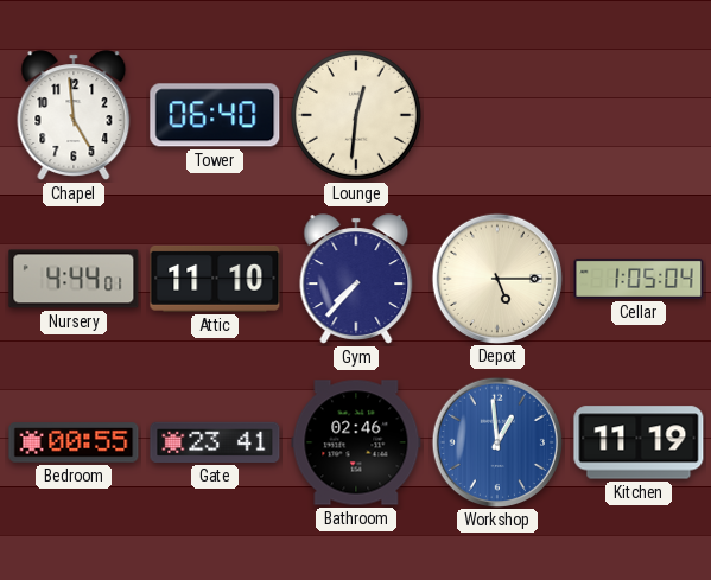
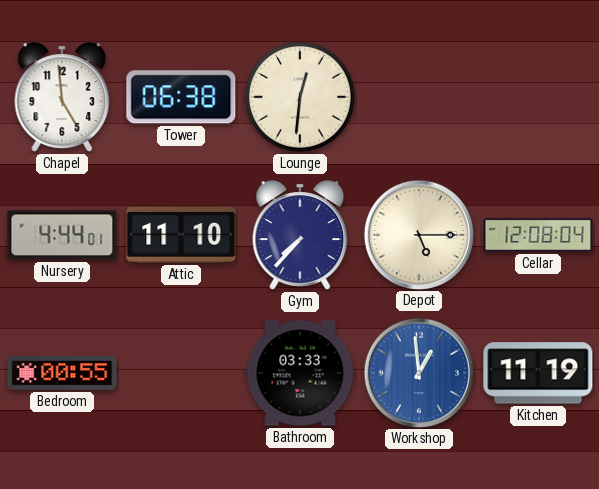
Tower: 06:40 -> 06:38 (181, 97)
Cellar: 1:05 -> 12:08 (538, 235)
Gate: 23:41 -> none (215, 442)
Bathroom: 02:46 -> 03:33 (300, 373)
